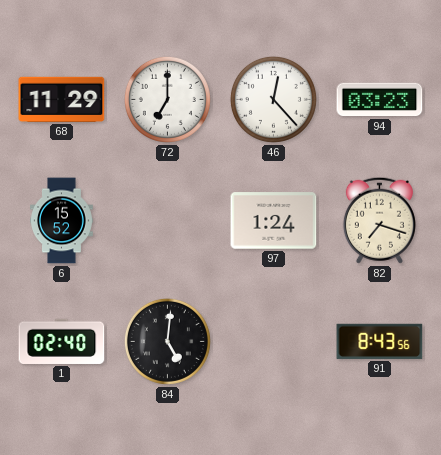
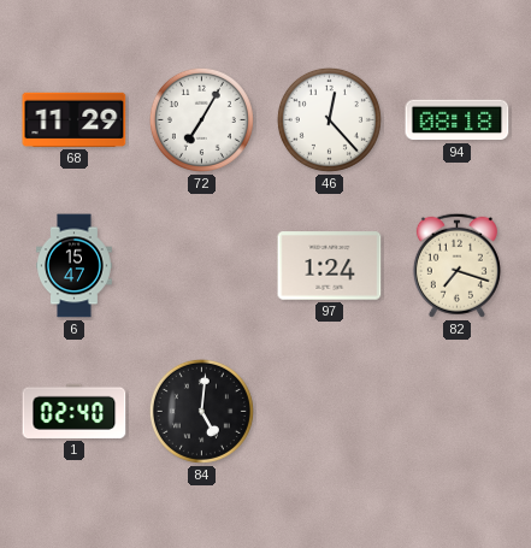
72: 7:00 -> 7:05 (201, 119)
94: 03:23 -> 08:18 (458, 120)
6: 15:52 -> 15:47 (75, 266)
91: 8:43 -> none (380, 341)
